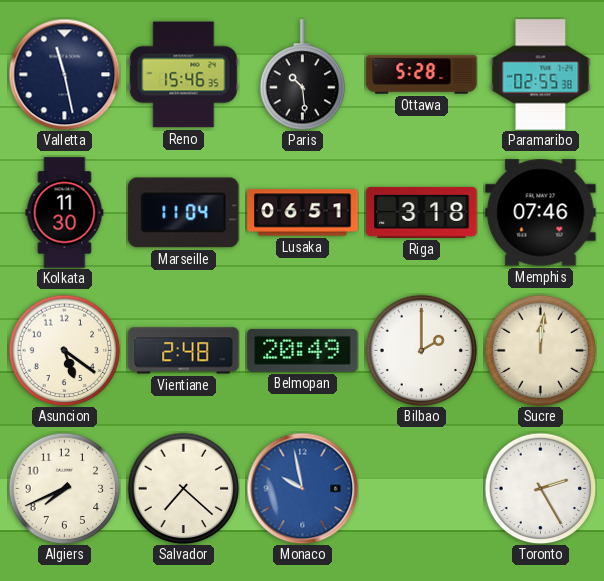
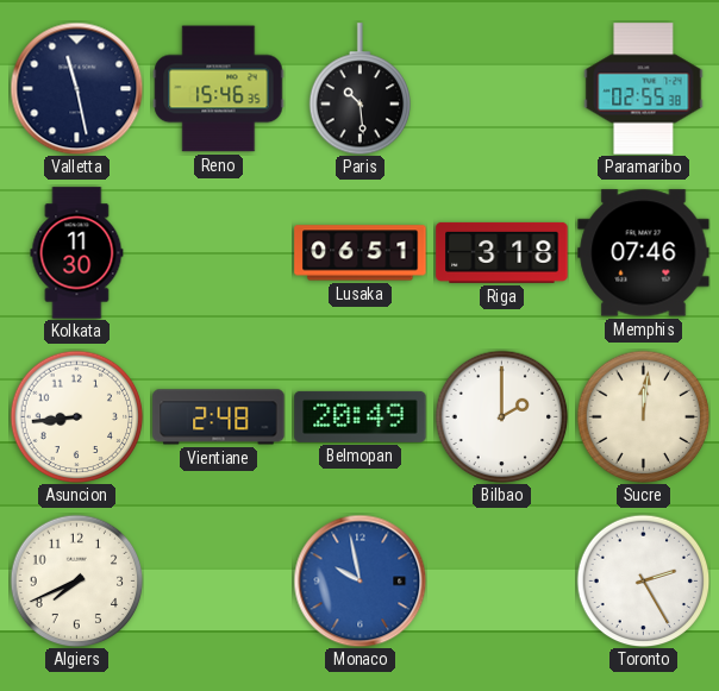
Ottawa: 5:28 -> none (422, 75)
Marseille: 11:04 -> none (184, 213)
Asuncion: 5:21 -> 8:44 (76, 416)
Salvador: 7:22 -> none (183, 488)
